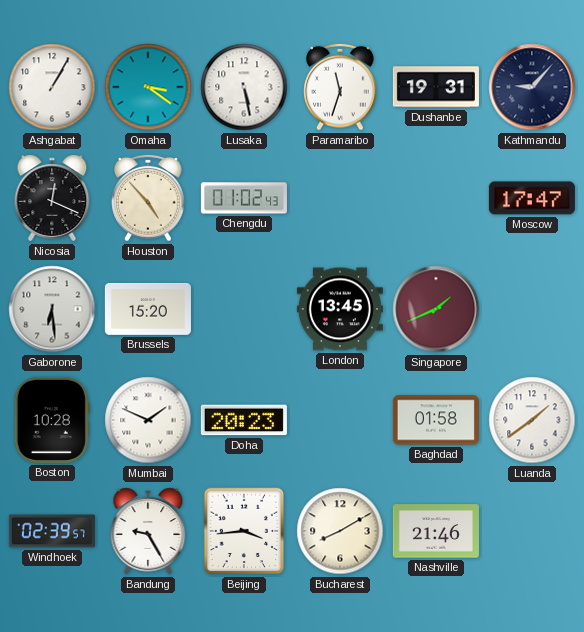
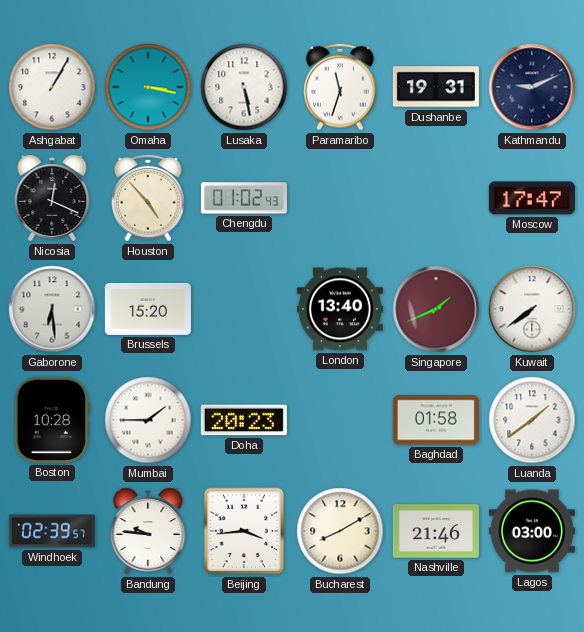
Omaha: 3:21 -> 3:17 (148, 87)
Kathmandu: 9:07 -> 9:11 (532, 87)
London: 13:45 -> 13:40 (340, 309)
Kuwait: none -> 7:39 (532, 309)
Mumbai: 1:49 -> 1:45 (148, 420)
Bandung: 9:25 -> 9:46 (148, 531)
Lagos: none -> 03:00 (532, 531)
